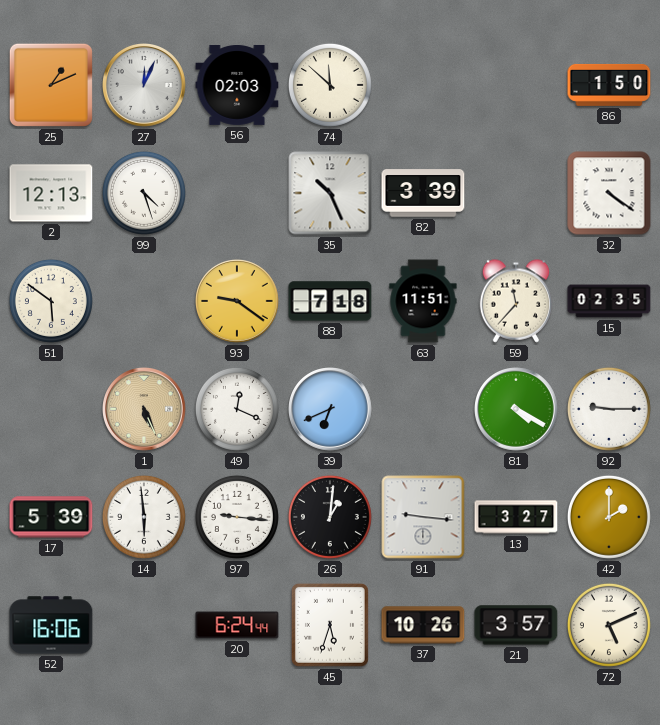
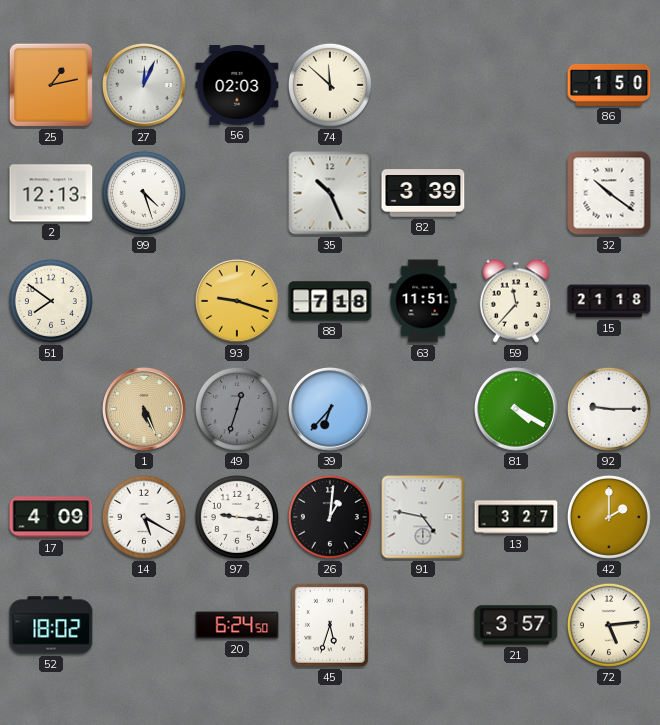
25: 1:11 -> 1:13 (51, 85)
32: 4:21 -> 10:21 (609, 193)
51: 5:51 -> 7:51 (51, 301)
93: 9:21 -> 9:18 (238, 302)
15: 02:35 -> 21:18 (609, 301)
49: 12:19 -> 12:33 (237, 409)
49 dial: white -> grey (237, 409)
39: 6:41 -> 6:37 (331, 410)
17: 5:39 -> 4:09 (51, 517)
14: 5:59 -> 5:20 (144, 517)
91: 9:16 -> 4:47 (423, 517)
52: 16:06 -> 18:02 (51, 625)
20: 6:24:44 -> 6:24:50 (237, 625)
37: 10:26 -> none (423, 625)
72: 5:11 -> 5:14 (609, 625)
